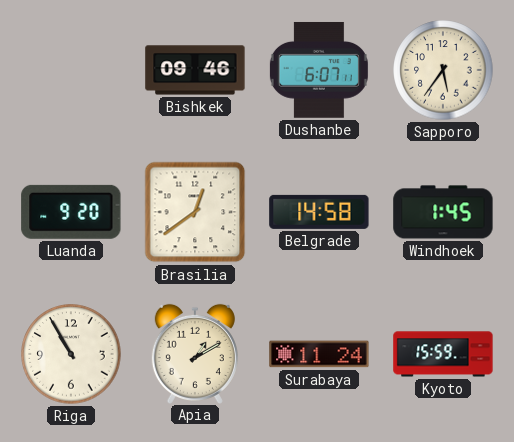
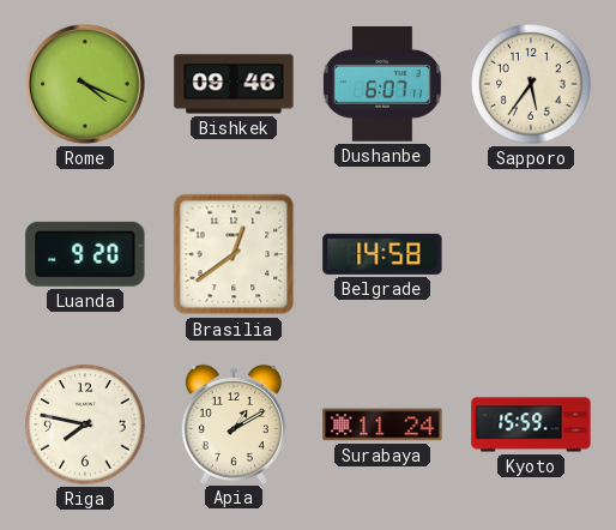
Rome: none -> 4:19 (85, 84)
Windhoek: 1:45 -> none (443, 212)
Riga: 10:55 -> 7:47 (85, 424)
